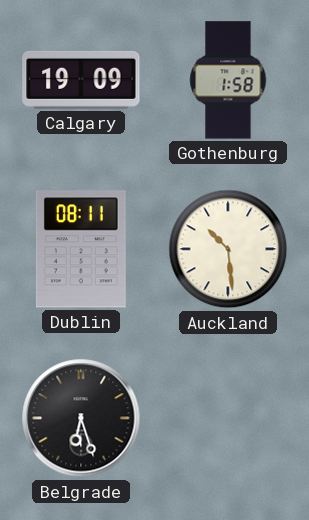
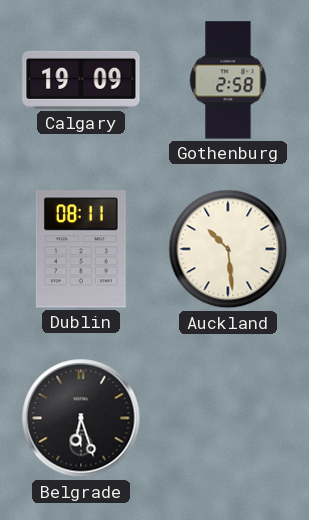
Gothenburg: 1:58 -> 2:58 (228, 80)
